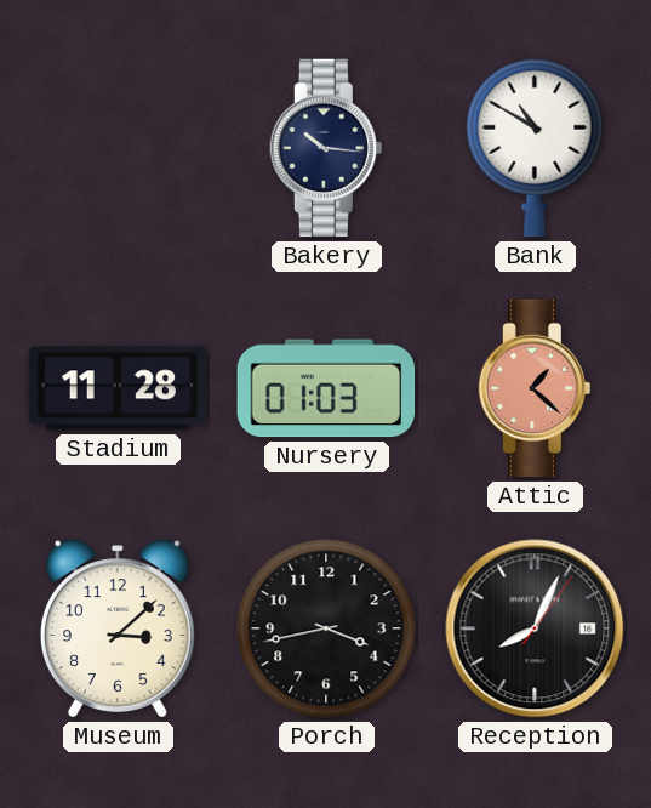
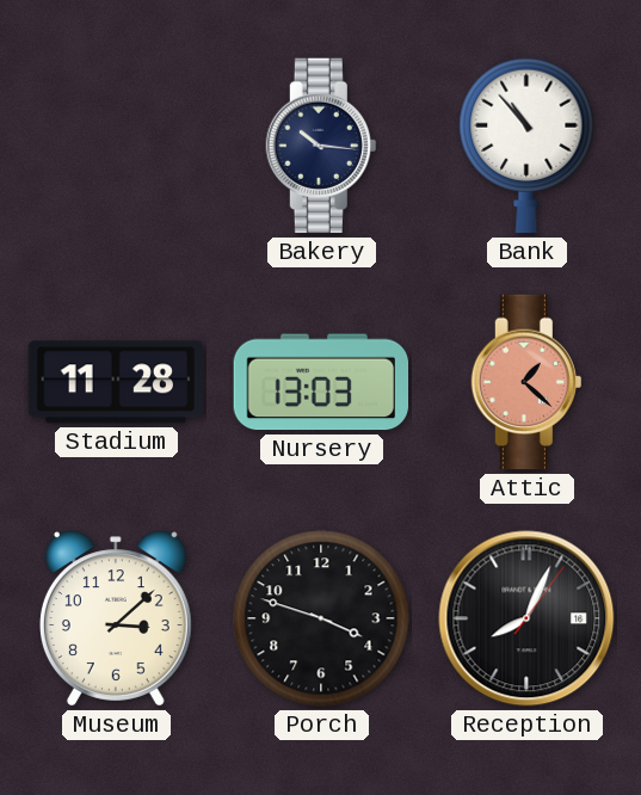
Bank: 10:50 -> 10:53 (526, 146)
Nursery: 01:03 -> 13:03 (321, 382)
Porch: 3:43 -> 3:48 (321, 618)
